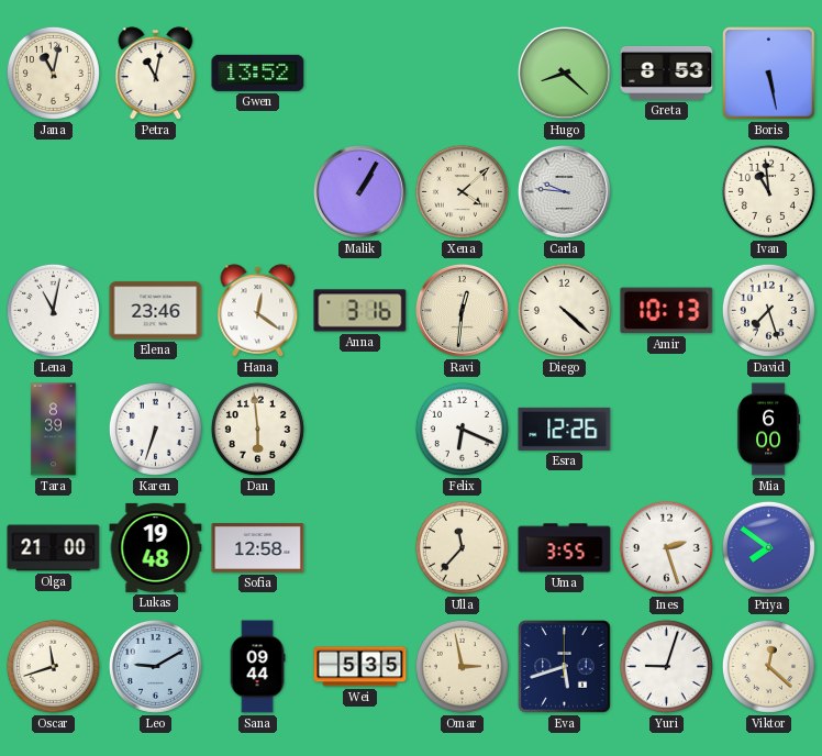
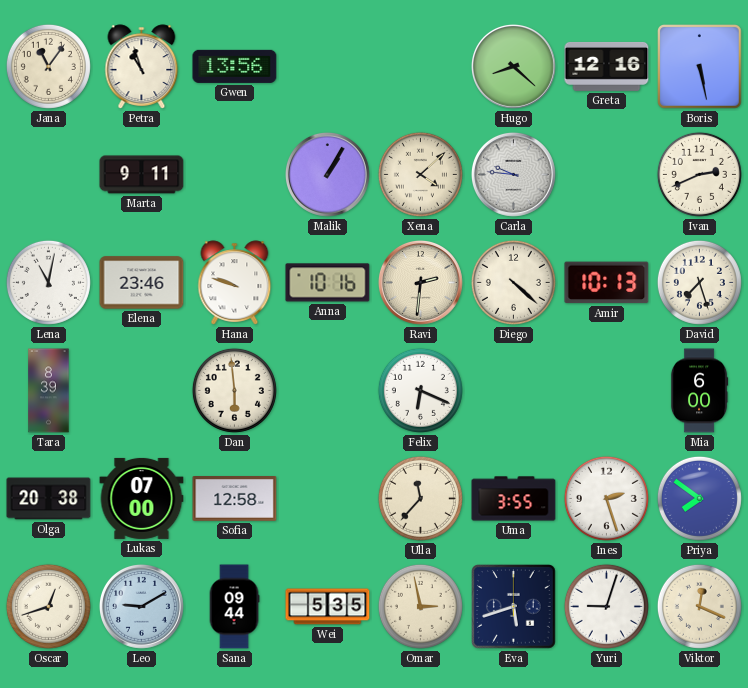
Jana: 11:02 -> 11:06 (48, 66)
Petra: 11:02 -> 10:57 (142, 67)
Gwen: 13:52 -> 13:56 (235, 66)
Greta: 8:53 -> 12:16 (607, 66)
Marta: none -> 9:11 (142, 175)
Ivan: 10:59 -> 2:41 (699, 174)
Hana: 12:21 -> 9:48 (235, 283)
Anna: 3:16 -> 10:16 (328, 283)
Ravi: 12:31 -> 2:31 (420, 282)
Karen: 6:33 -> none (155, 429)
Esra: 12:26 -> none (565, 429)
Olga: 21:00 -> 20:38 (49, 499)
Lukas: 19:48 -> 07:00 (142, 498)
Oscar: 11:42 -> 12:42 (48, 606)
Viktor: 12:22 -> 12:19 (699, 606)
